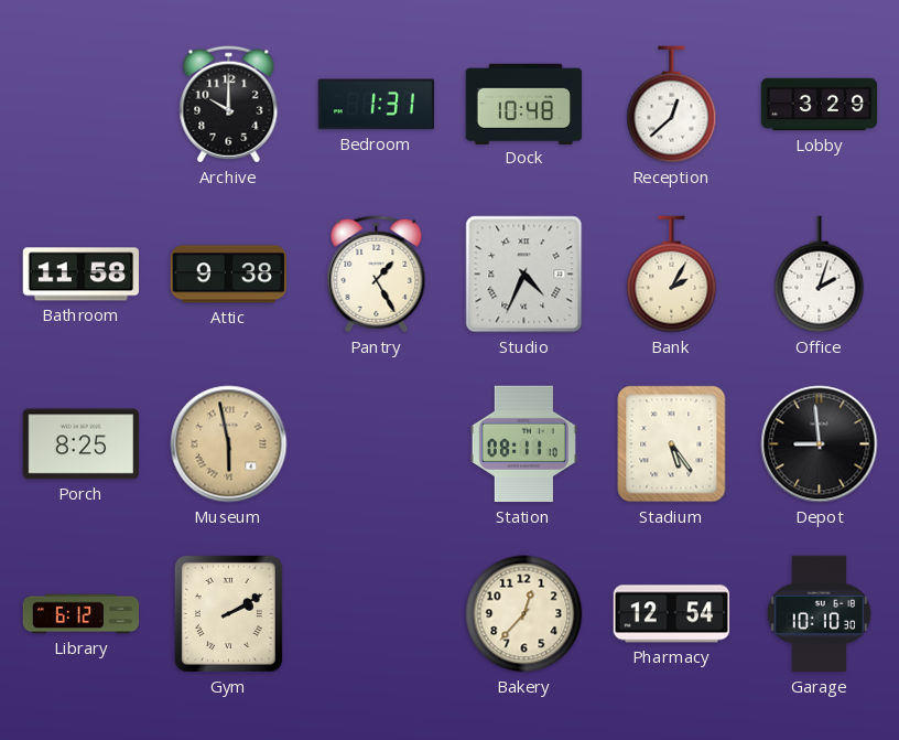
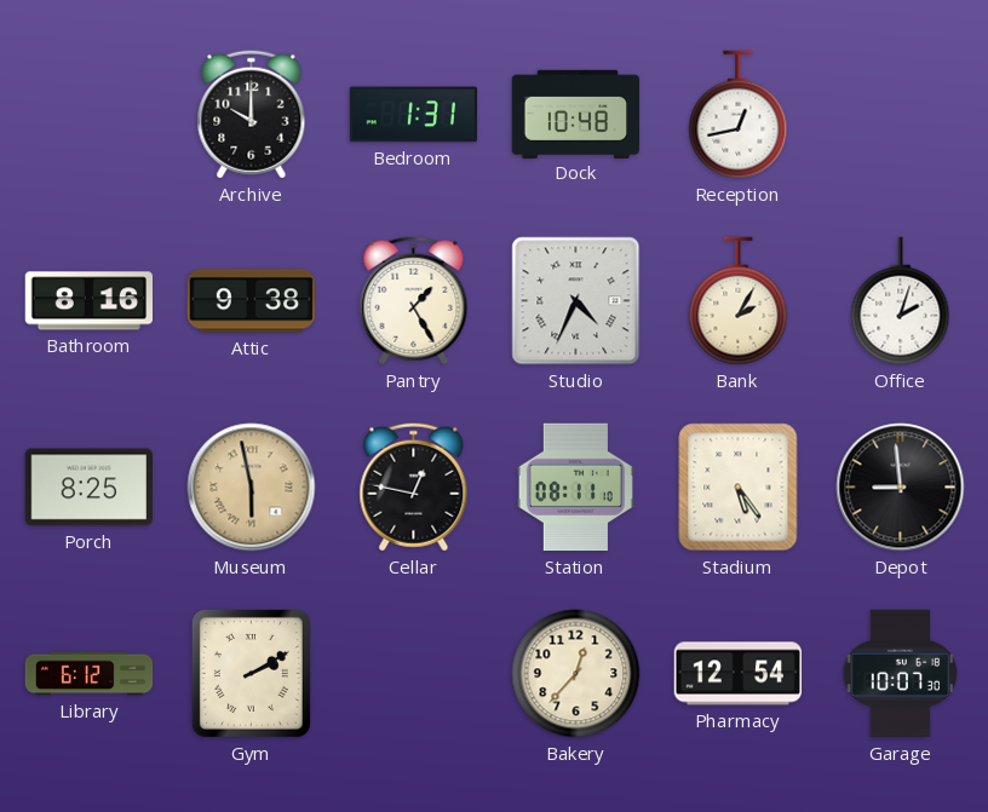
Reception: 12:38 -> 12:43 (739, 115)
Lobby: 3:29 -> none (820, 105)
Bathroom: 11:58 -> 8:16 (90, 301)
Cellar: none -> 12:47 (414, 488)
Garage: 10:10 -> 10:07 (901, 674)
